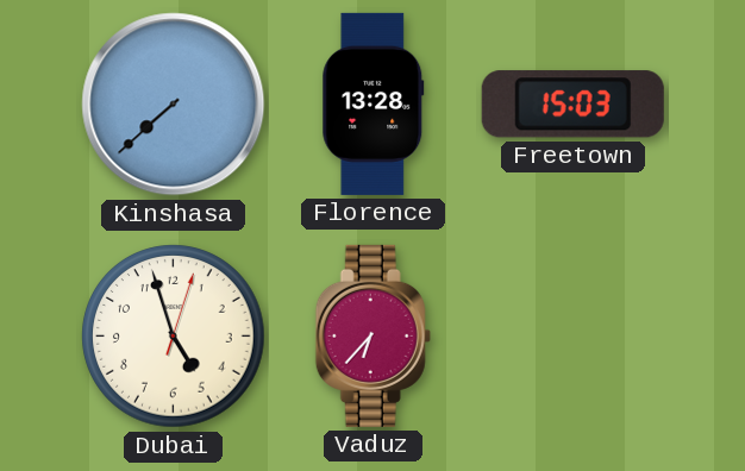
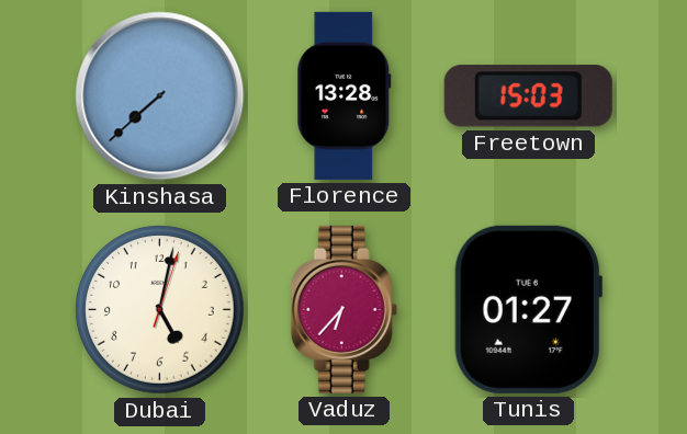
Dubai: 4:57 -> 5:02 (160, 310)
Tunis: none -> 01:27 (528, 309)
